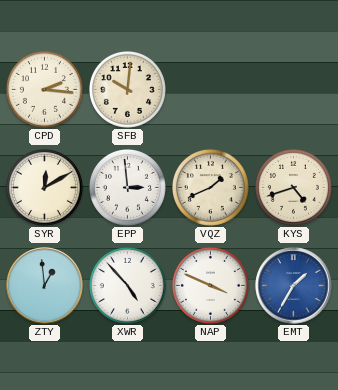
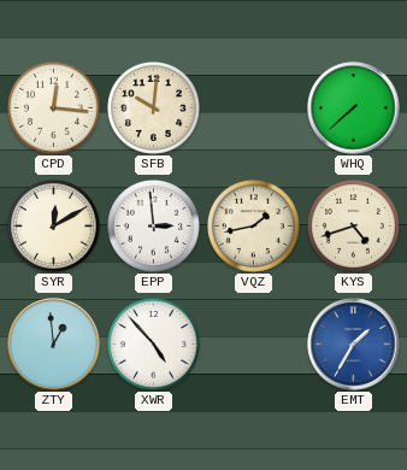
CPD: 2:16 -> 12:16 (53, 107)
WHQ: none -> 7:38 (354, 108)
VQZ: 1:41 -> 1:43 (253, 225)
NAP: 3:49 -> none (210, 285)
